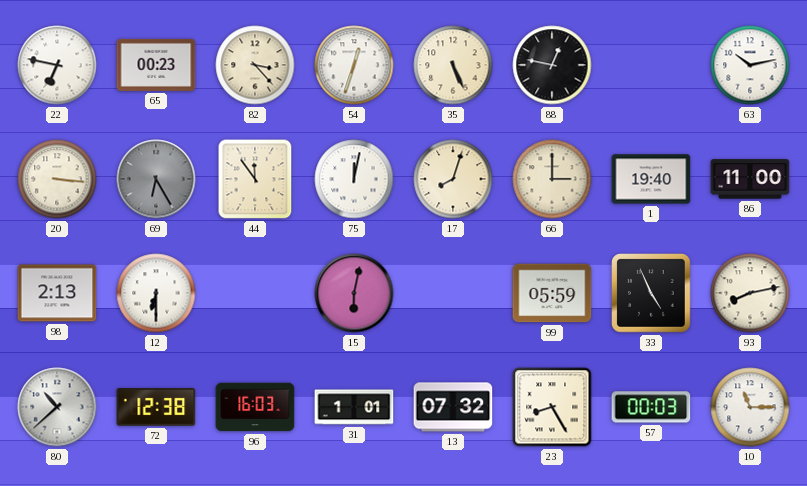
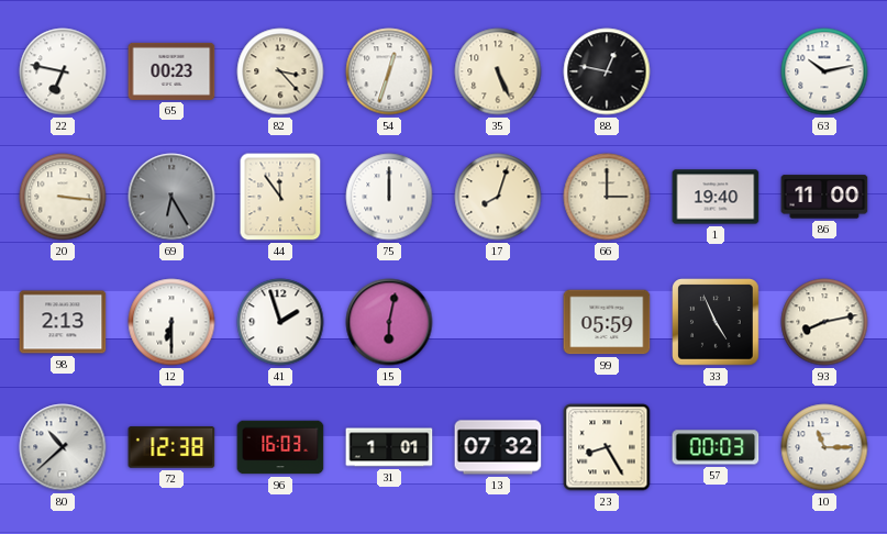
75: 12:02 -> 12:00 (389, 197)
41: none -> 1:57 (280, 322)
